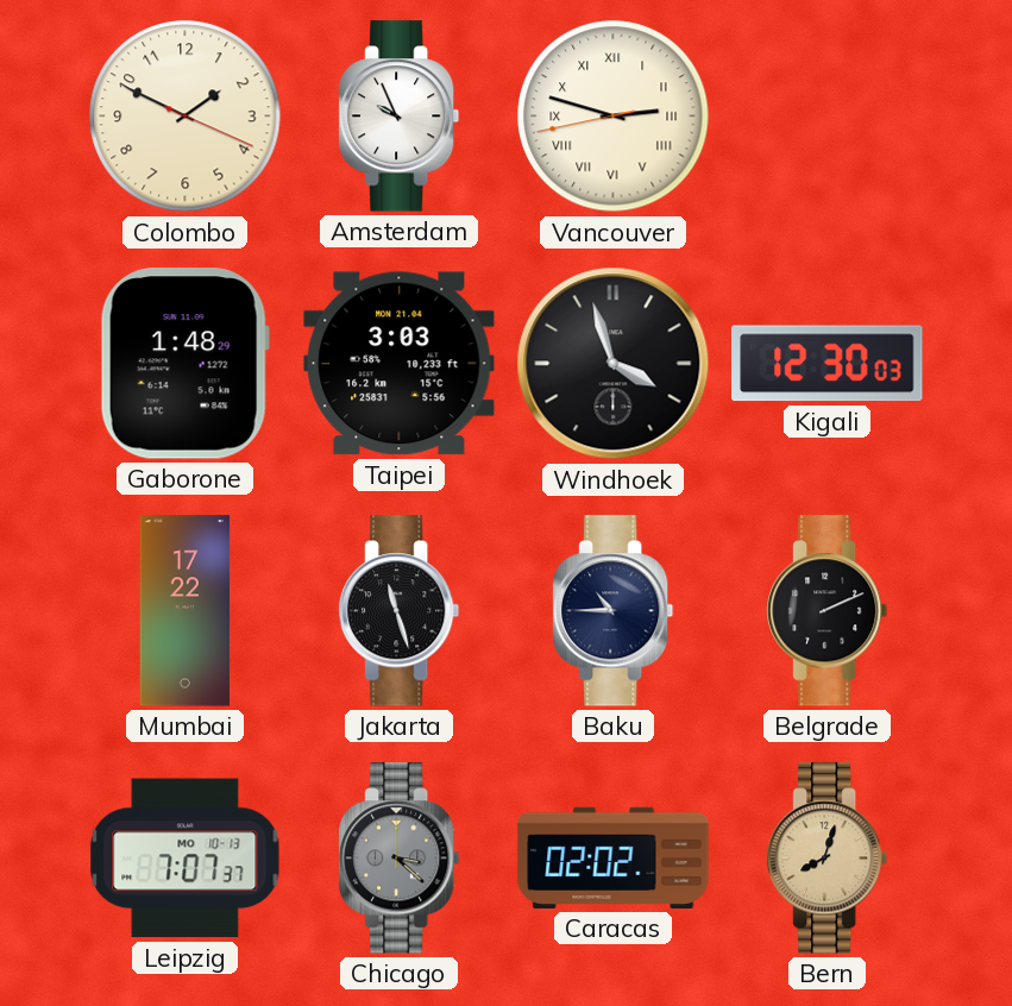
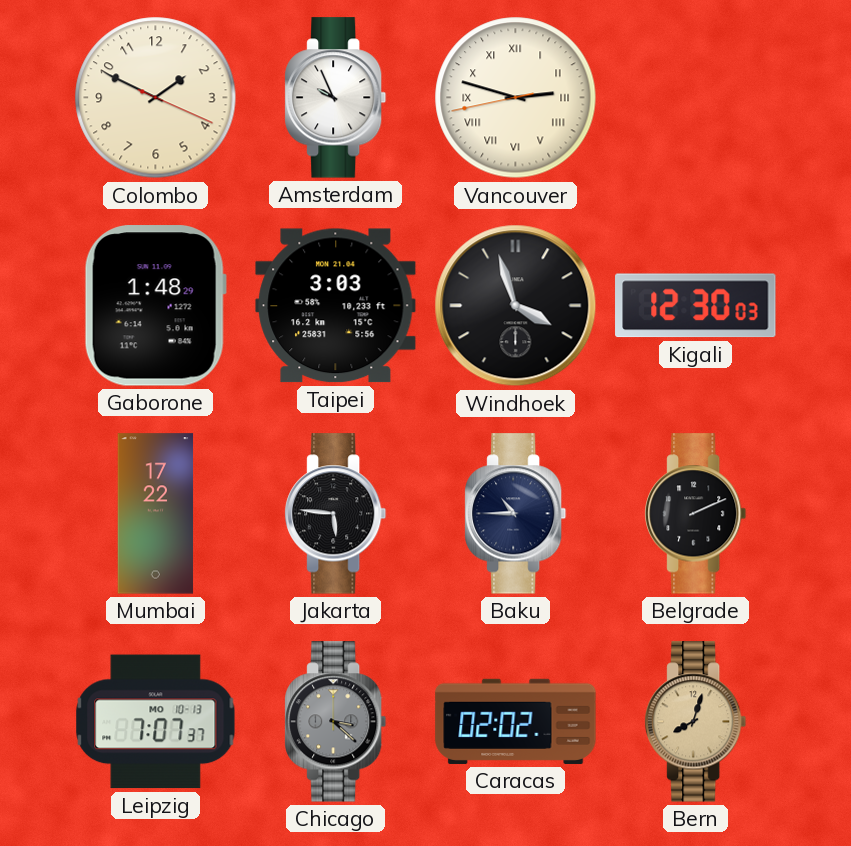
Jakarta: 11:27 -> 5:46 (336, 514)
